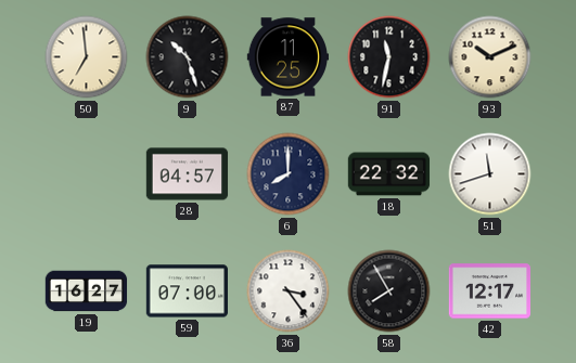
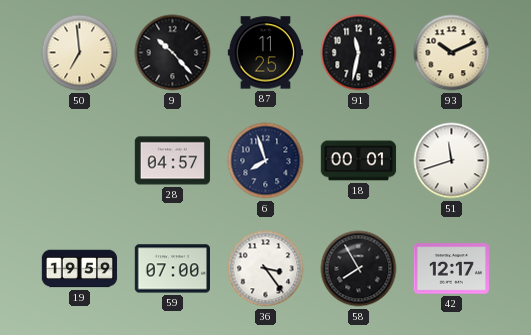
9: 10:27 -> 10:23 (173, 53)
6: 8:00 -> 7:57 (266, 161)
18: 22:32 -> 00:01 (359, 161)
19: 16:27 -> 19:59 (80, 269)
